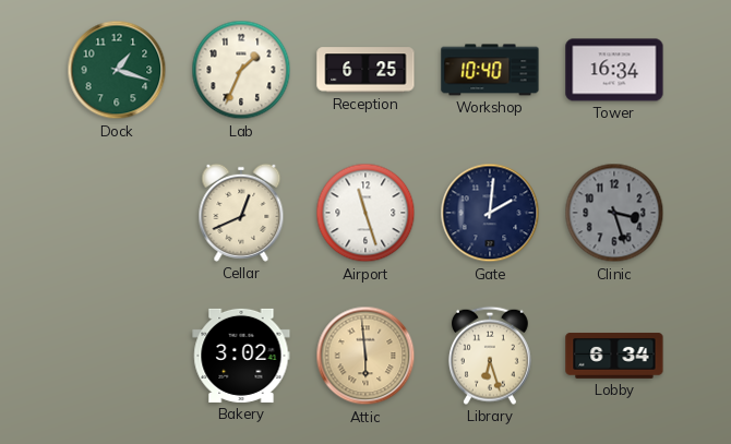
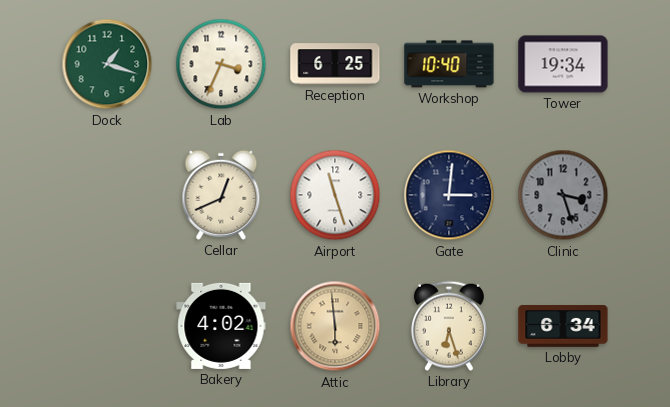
Lab: 1:34 -> 3:34 (221, 64)
Tower: 16:34 -> 19:34 (563, 64)
Gate: 2:01 -> 3:01 (449, 195)
Bakery: 3:02 -> 4:02 (221, 326)
